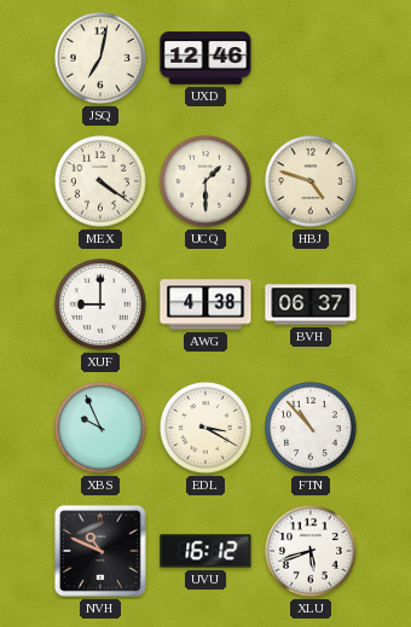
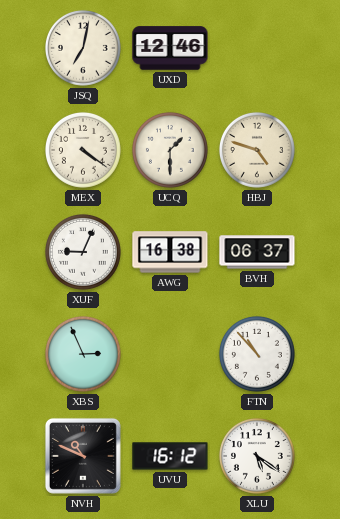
XUF: 9:00 -> 9:04 (83, 252)
AWG: 4:38 -> 16:38 (170, 252)
XBS: 9:56 -> 2:56 (83, 354)
EDL: 3:20 -> none (205, 428)
XLU: 5:42 -> 5:21 (257, 456)
